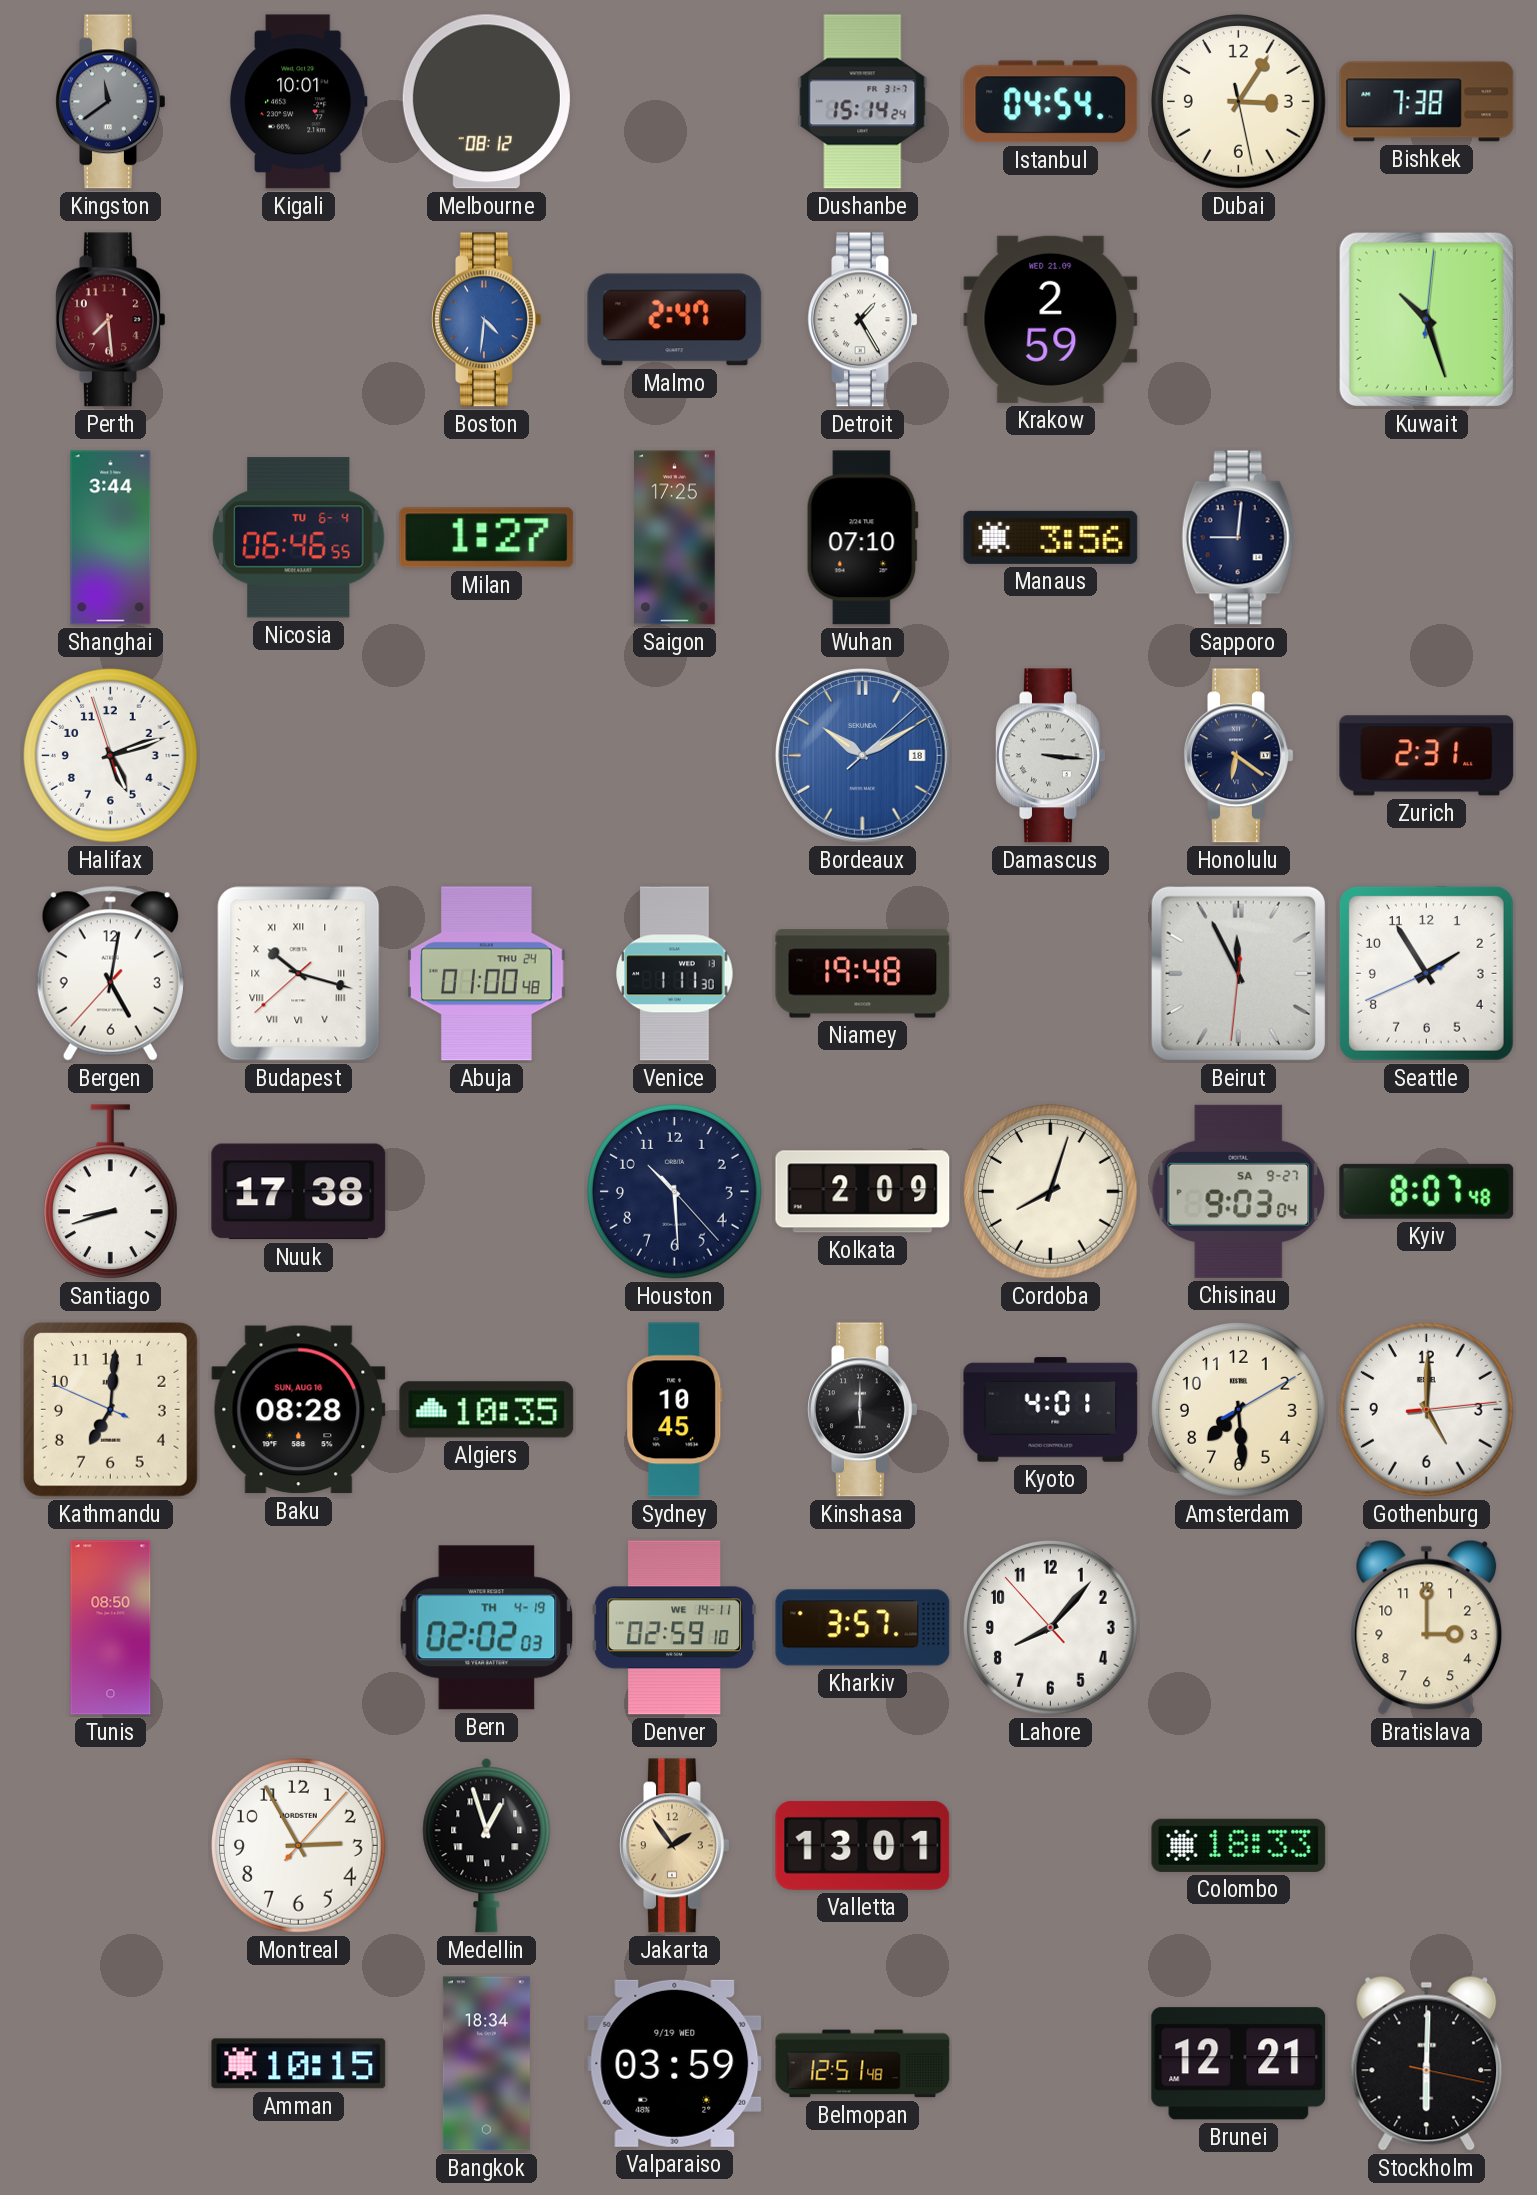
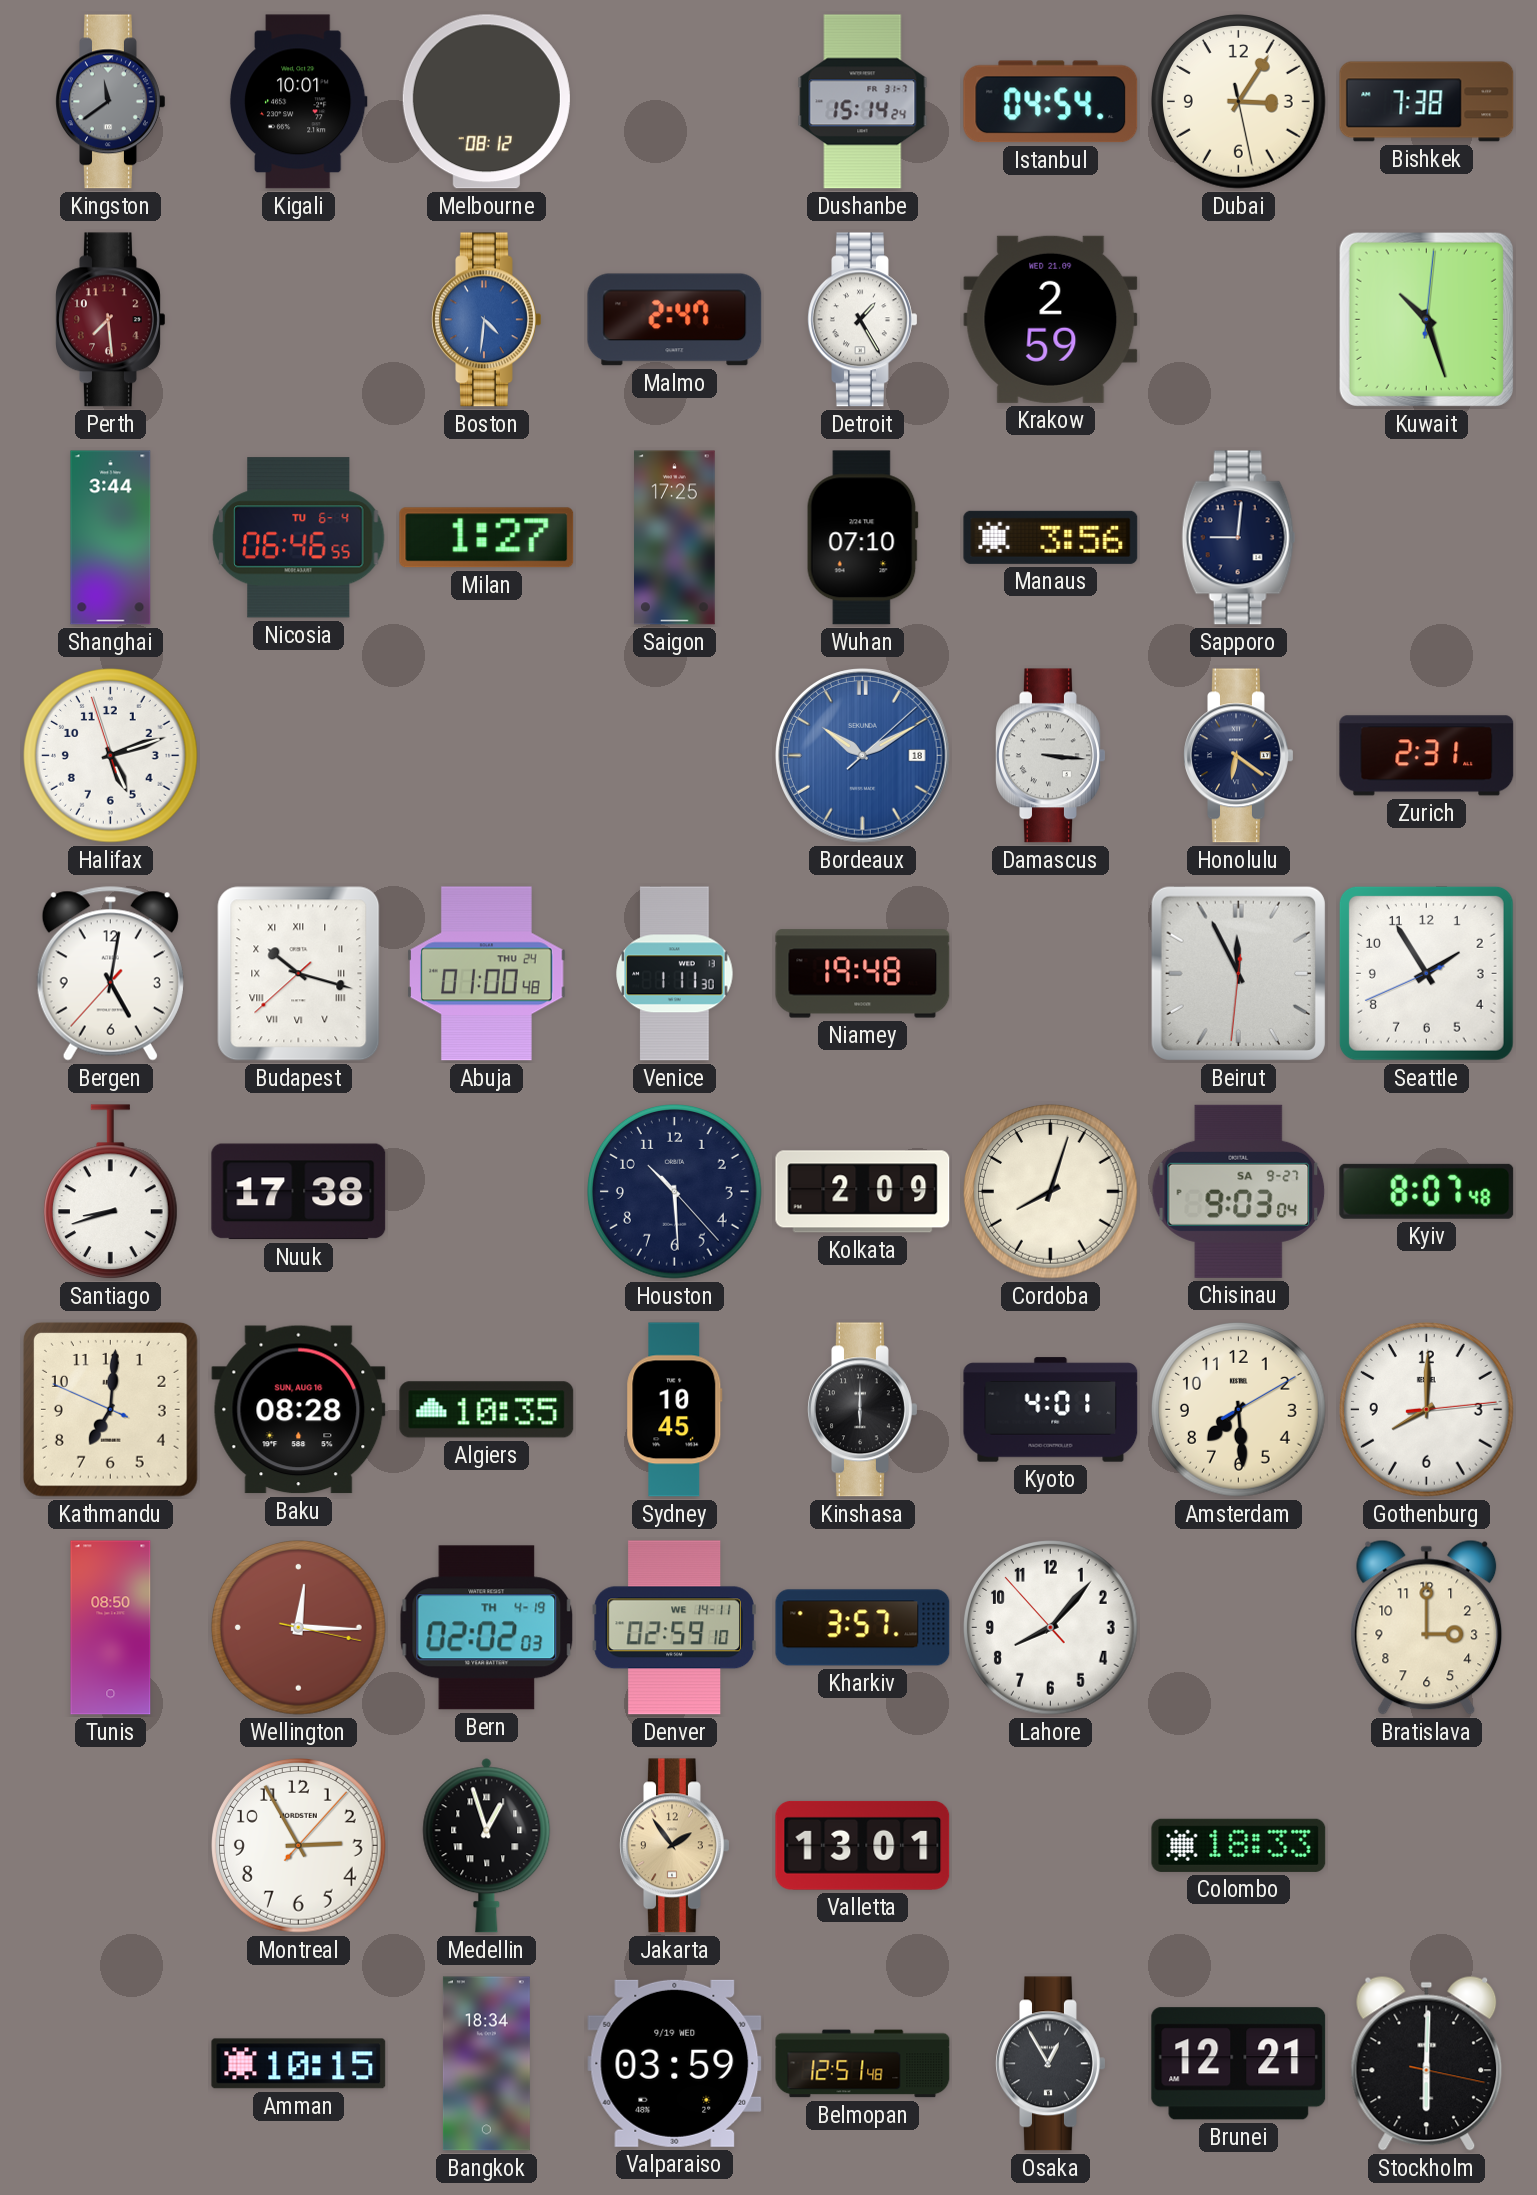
Gothenburg: 5:00 -> 8:00 (1427, 1410)
Wellington: none -> 12:15 (299, 1628)
Osaka: none -> 12:55 (1051, 2064)
